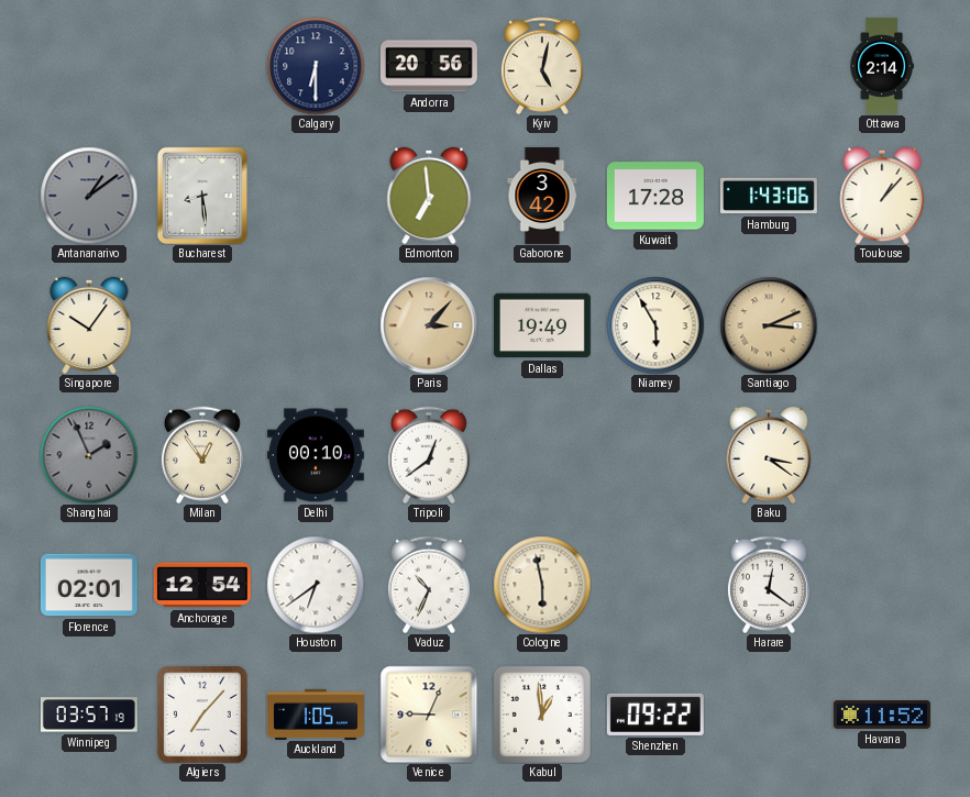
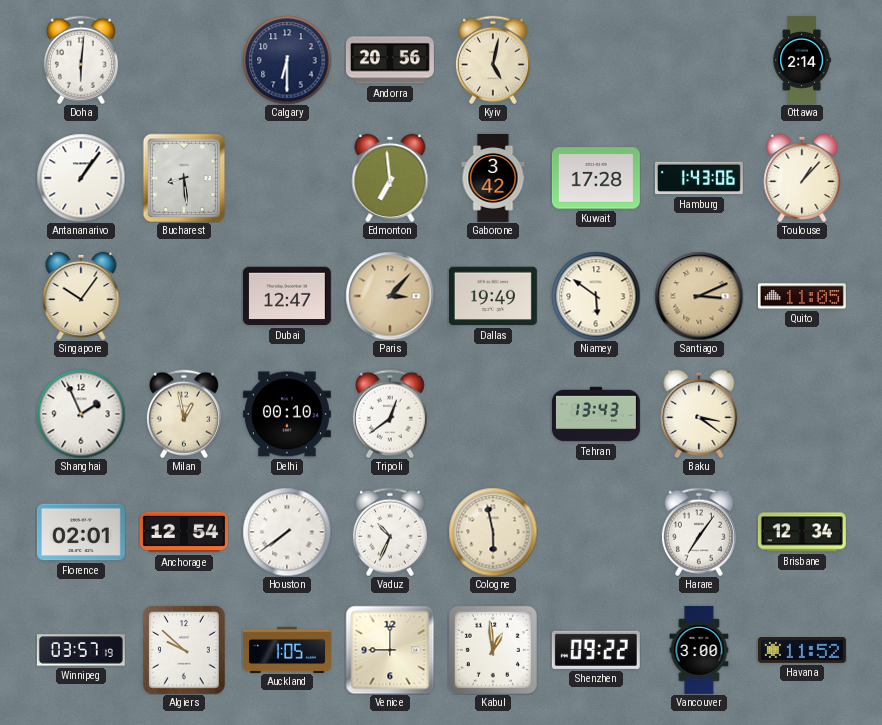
Doha: none -> 6:01 (81, 60)
Antananarivo: 1:09 -> 1:06 (81, 178)
Antananarivo dial: grey -> white (81, 178)
Dubai: none -> 12:47 (287, 296)
Niamey: 5:55 -> 5:51 (596, 296)
Quito: none -> 11:05 (802, 296)
Shanghai dial: grey -> white (81, 414)
Milan: 12:54 -> 12:58 (184, 414)
Tehran: none -> 13:43 (596, 414)
Houston: 6:39 -> 7:39 (287, 532)
Harare: 12:21 -> 7:06 (699, 532)
Brisbane: none -> 12:34 (802, 532)
Algiers: 7:07 -> 9:52 (184, 650)
Venice: 9:04 -> 9:00 (390, 650)
Vancouver: none -> 3:00 (699, 650)
